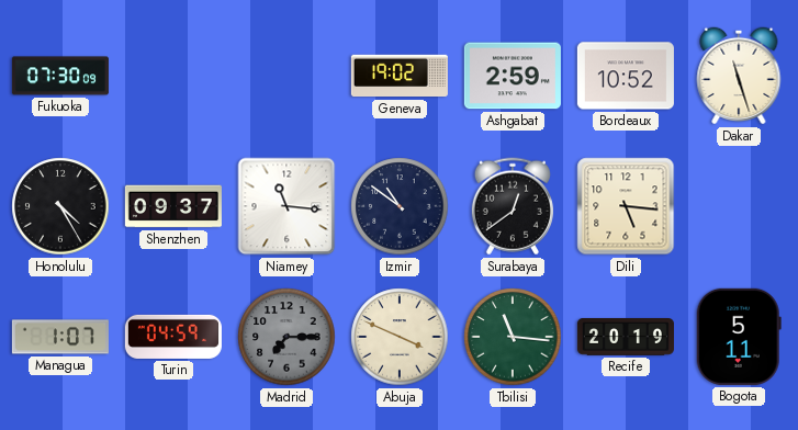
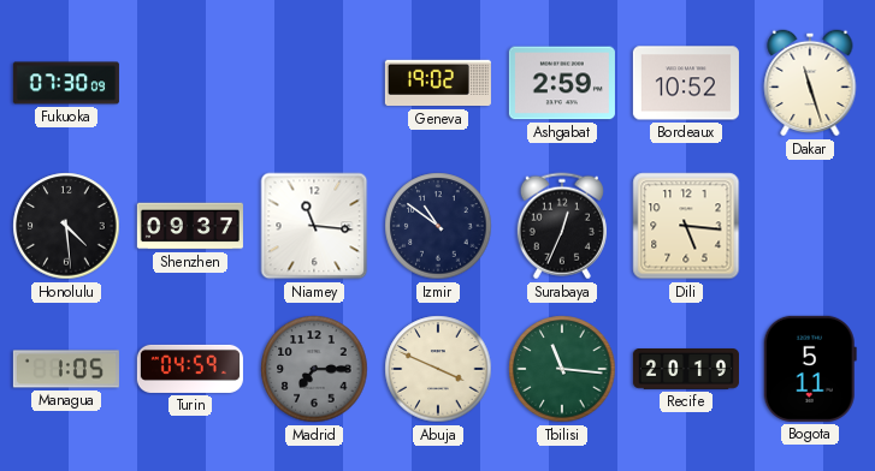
Honolulu: 4:25 -> 4:29 (66, 226)
Surabaya: 12:39 -> 12:34 (562, 226)
Managua: 1:07 -> 1:05 (66, 369)
